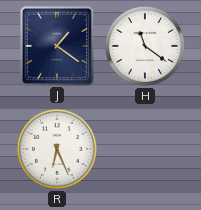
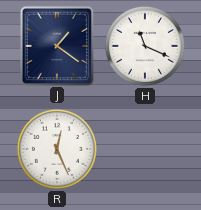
H: 11:21 -> 11:19 (145, 46)
R: 6:26 -> 12:26 (57, 149)
